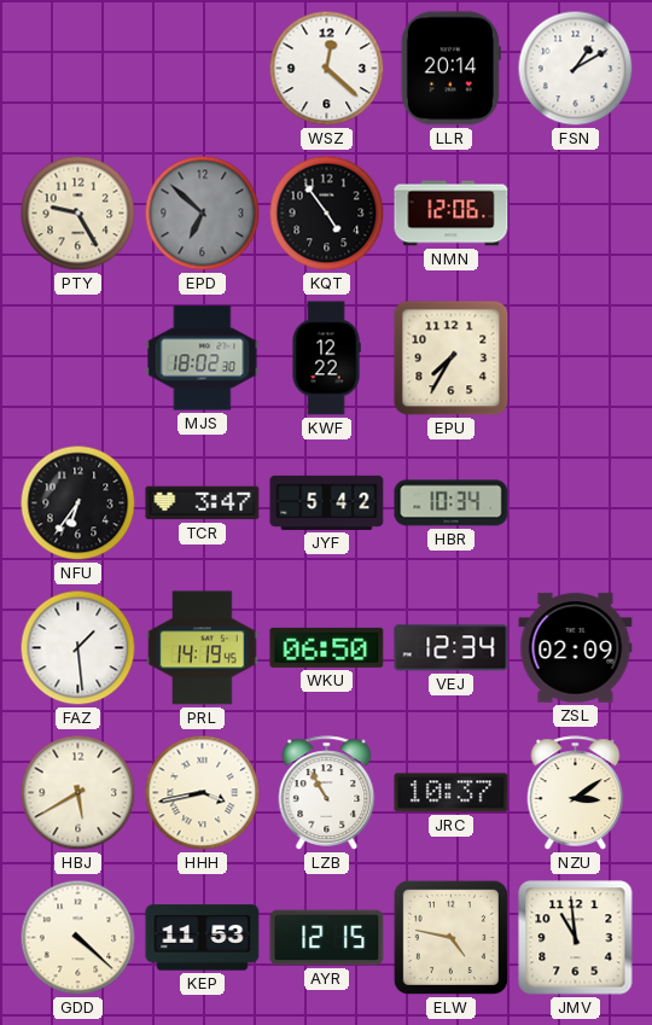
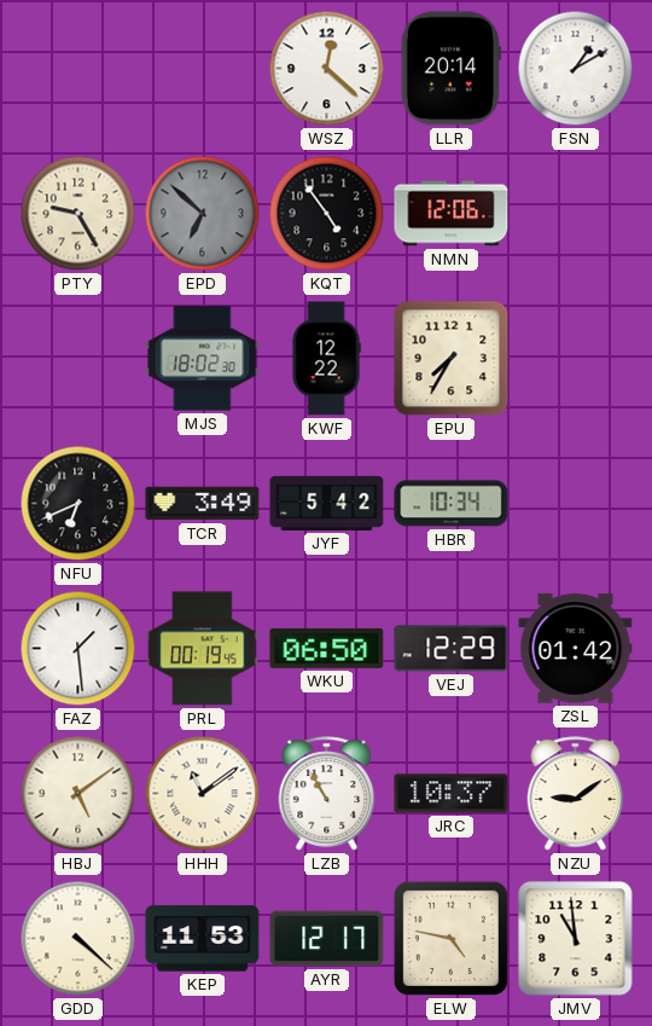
NFU: 6:36 -> 6:41 (78, 504)
TCR: 3:47 -> 3:49 (203, 504)
PRL: 14:19 -> 00:19 (203, 649)
VEJ: 12:34 -> 12:29 (452, 649)
ZSL: 02:09 -> 01:42 (576, 649)
HBJ: 5:40 -> 5:09 (78, 794)
HHH: 3:43 -> 11:09 (203, 794)
NZU: 3:09 -> 9:09 (576, 794)
AYR: 12:15 -> 12:17 (327, 939)
